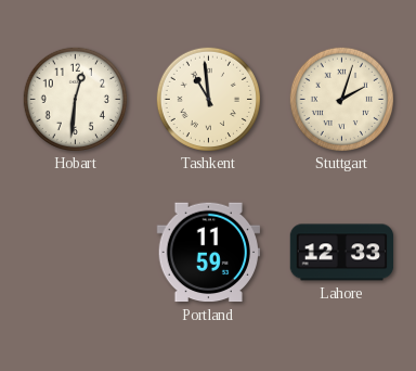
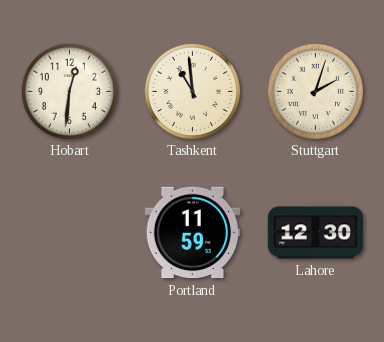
Lahore: 12:33 -> 12:30 (316, 233)
